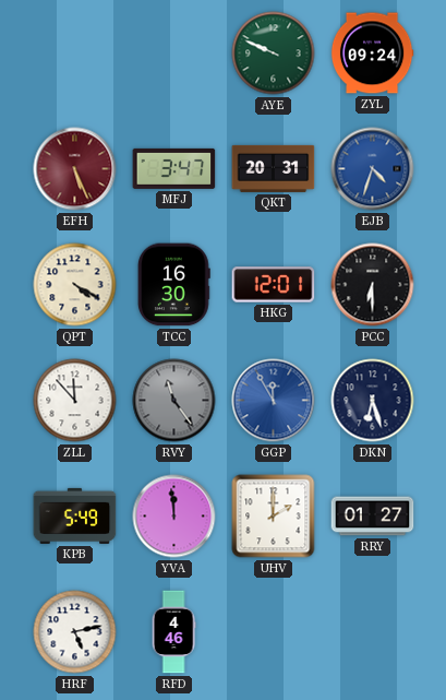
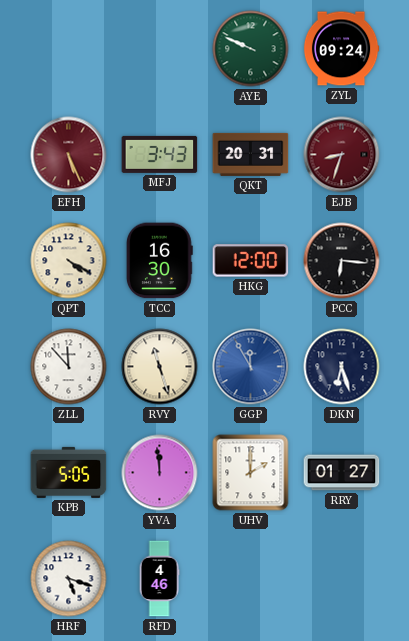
MFJ: 3:47 -> 3:43 (160, 154)
EJB: 4:33 -> 8:33 (342, 155)
EJB dial: blue -> burgundy (342, 155)
HKG: 12:01 -> 12:00 (251, 261)
PCC: 6:30 -> 6:16 (342, 261)
RVY: 11:24 -> 11:27 (160, 367)
RVY dial: grey -> cream (160, 367)
KPB: 5:49 -> 5:05 (69, 472)
HRF: 5:13 -> 5:18 (69, 579)
